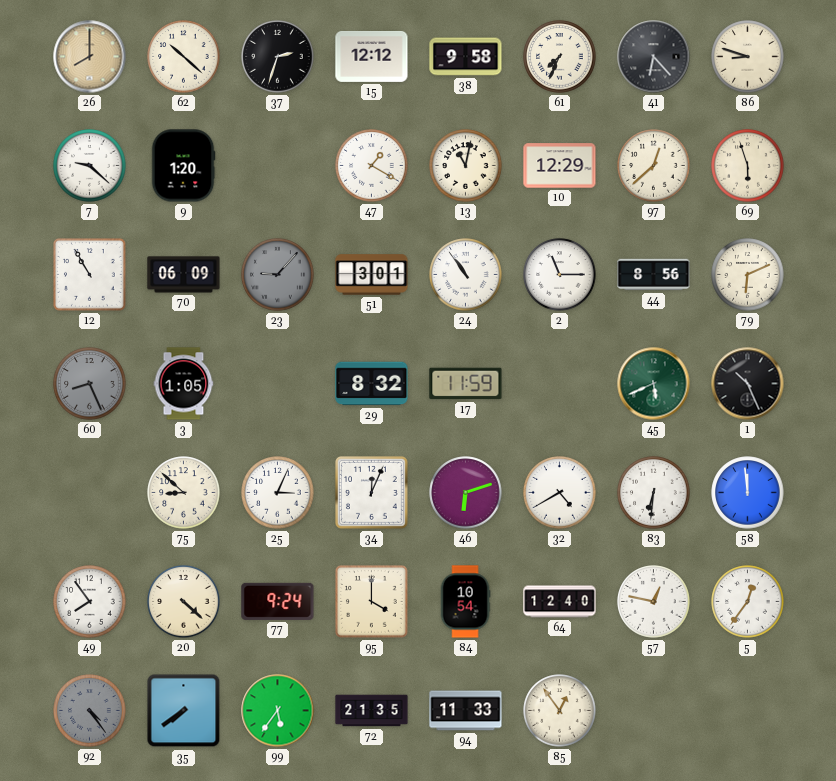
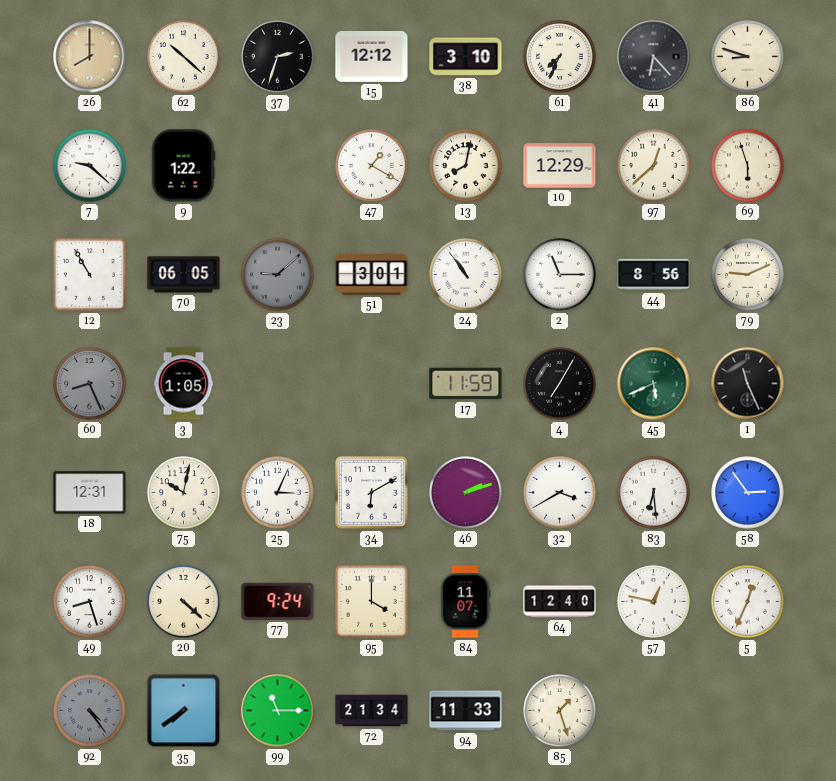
38: 9:58 -> 3:10 (466, 57)
9: 1:20 -> 1:22 (183, 166)
13: 11:02 -> 8:02 (466, 166)
70: 06:09 -> 06:05 (184, 275)
23: 9:07 -> 9:08 (278, 275)
79: 6:11 -> 9:11 (748, 275)
29: 8:32 -> none (372, 384)
4: none -> 7:05 (560, 384)
1: 10:26 -> 11:26 (748, 384)
18: none -> 12:31 (90, 493)
75: 8:52 -> 10:02 (184, 493)
34: 12:04 -> 6:10 (372, 493)
46: 6:12 -> 2:12 (466, 493)
32: 4:40 -> 3:40 (560, 493)
83: 6:31 -> 6:29 (654, 493)
58: 11:59 -> 2:54 (748, 493)
49: 7:54 -> 8:27 (90, 602)
84: 10:54 -> 11:07 (465, 602)
5: 12:36 -> 12:34 (748, 602)
99: 5:36 -> 11:15 (278, 711)
72: 21:35 -> 21:34 (372, 711)
85: 12:54 -> 1:27 (560, 711)
